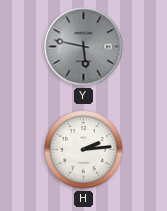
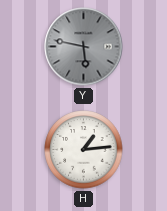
H: 2:14 -> 1:14 (84, 150)
